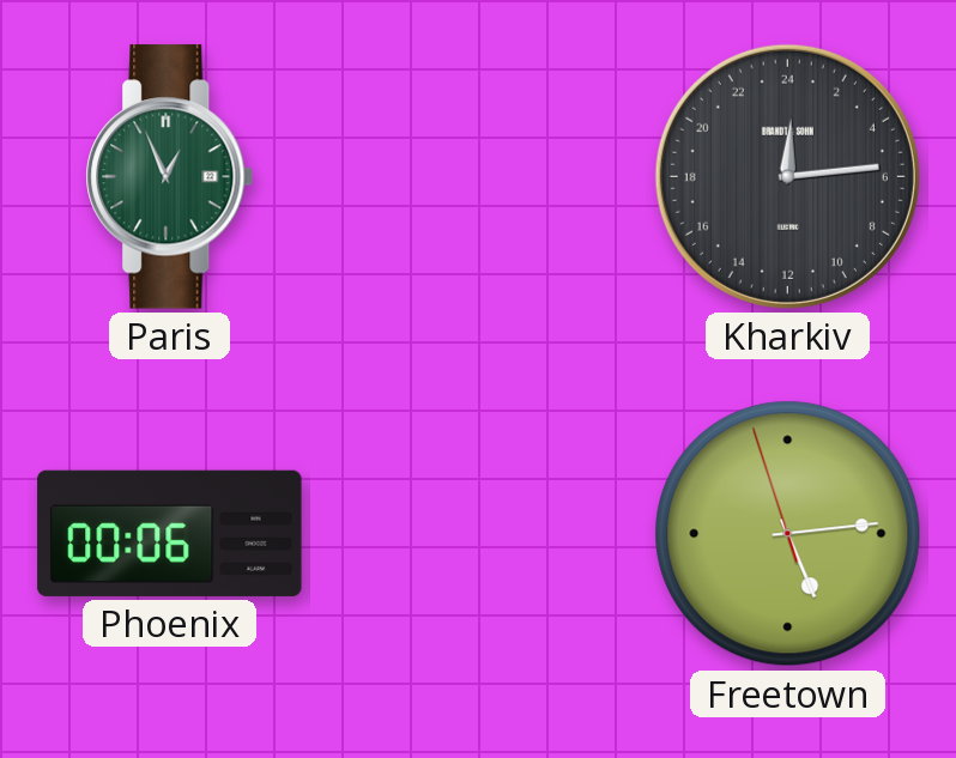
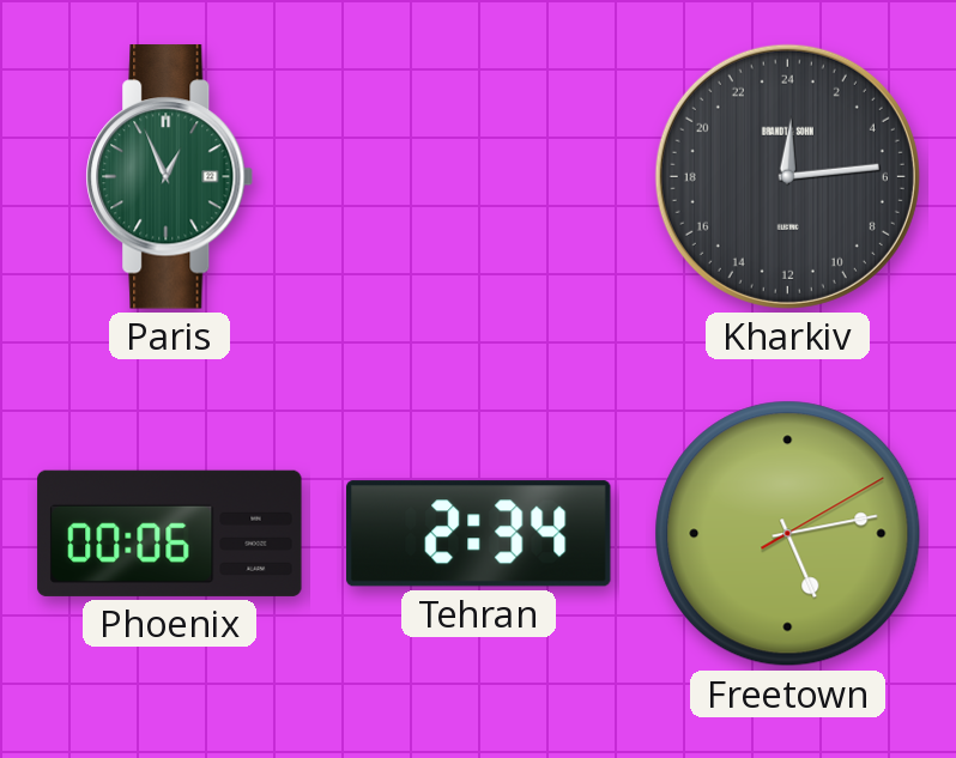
Tehran: none -> 2:34 (479, 534)
Freetown: 5:13:57 -> 5:13:10 (788, 534)
